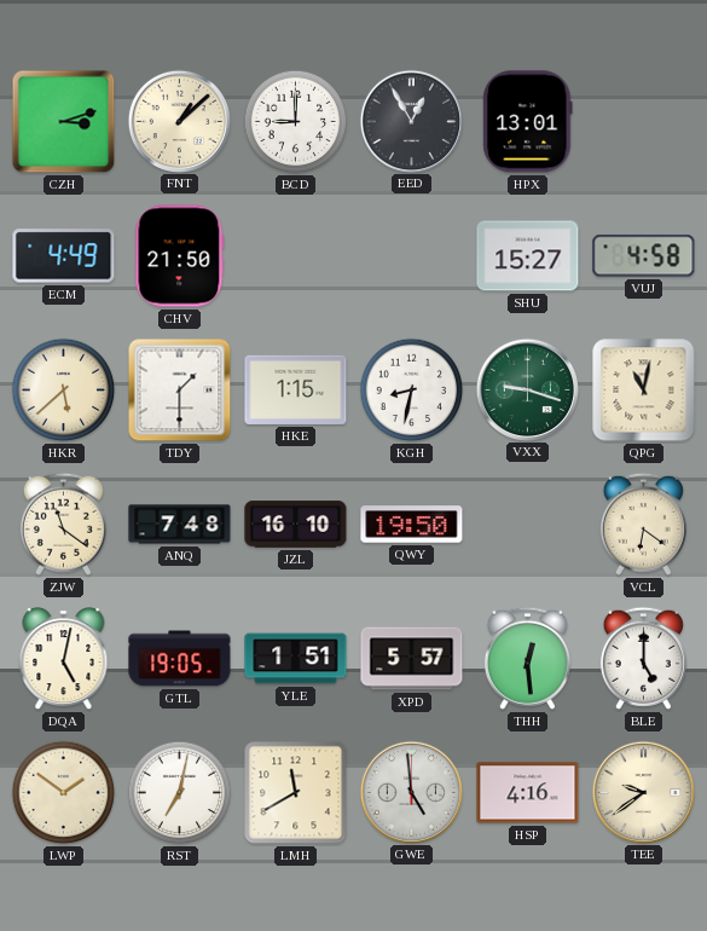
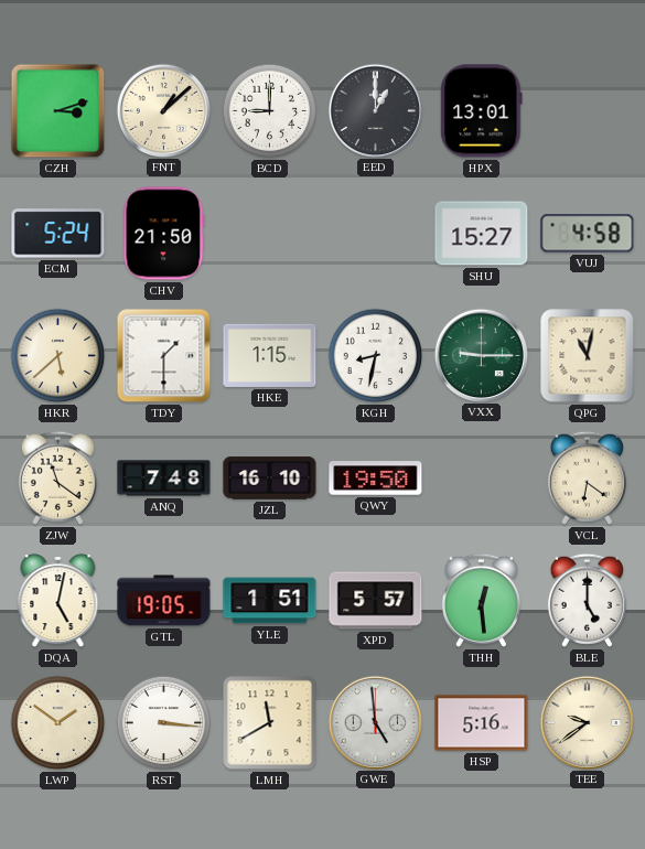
EED: 12:55 -> 1:00 (375, 110)
ECM: 4:49 -> 5:24 (58, 234)
VXX: 9:18 -> 9:15 (481, 355)
RST: 7:02 -> 3:16 (164, 723)
HSP: 4:16 -> 5:16 (482, 723)
